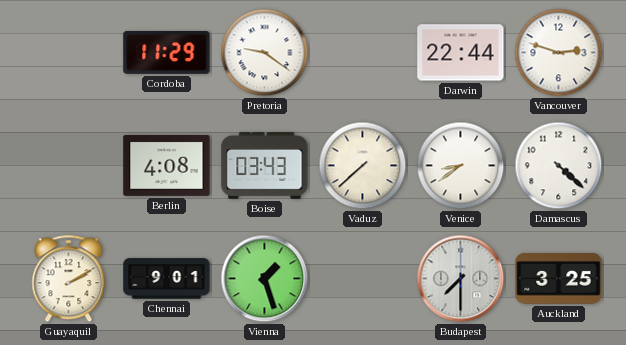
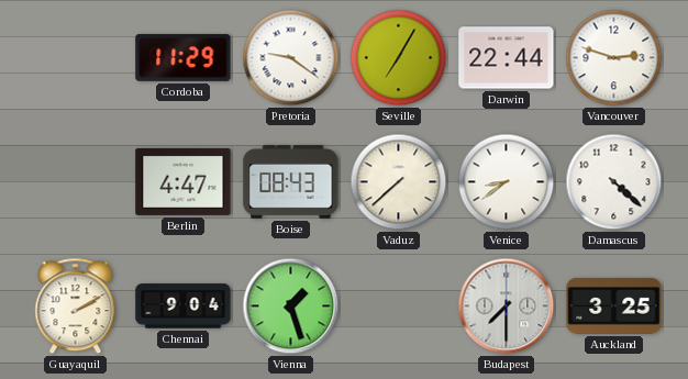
Seville: none -> 7:05 (399, 58)
Berlin: 4:08 -> 4:47 (184, 181)
Boise: 03:43 -> 08:43 (291, 181)
Chennai: 9:01 -> 9:04 (184, 306)
